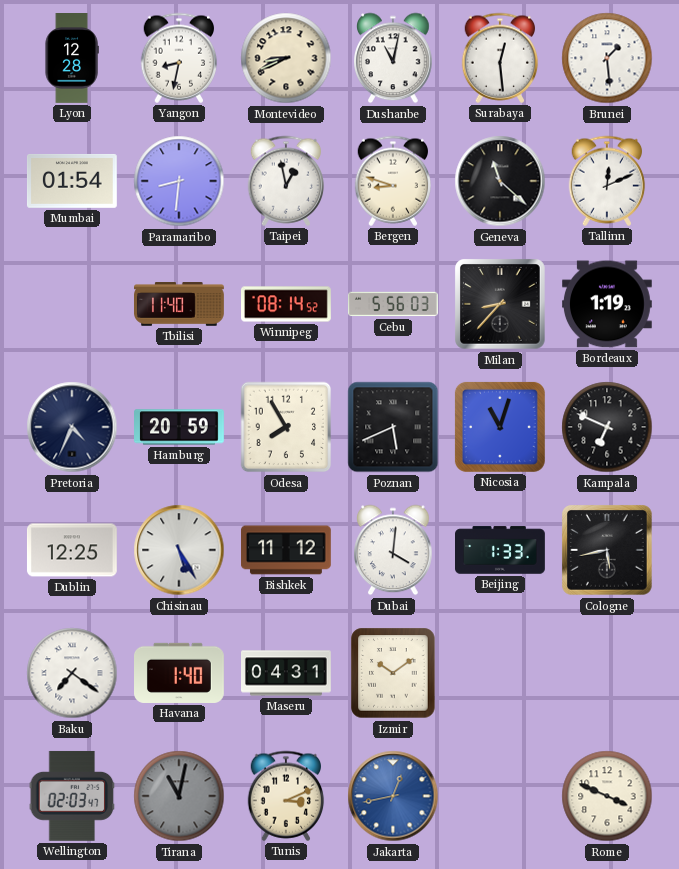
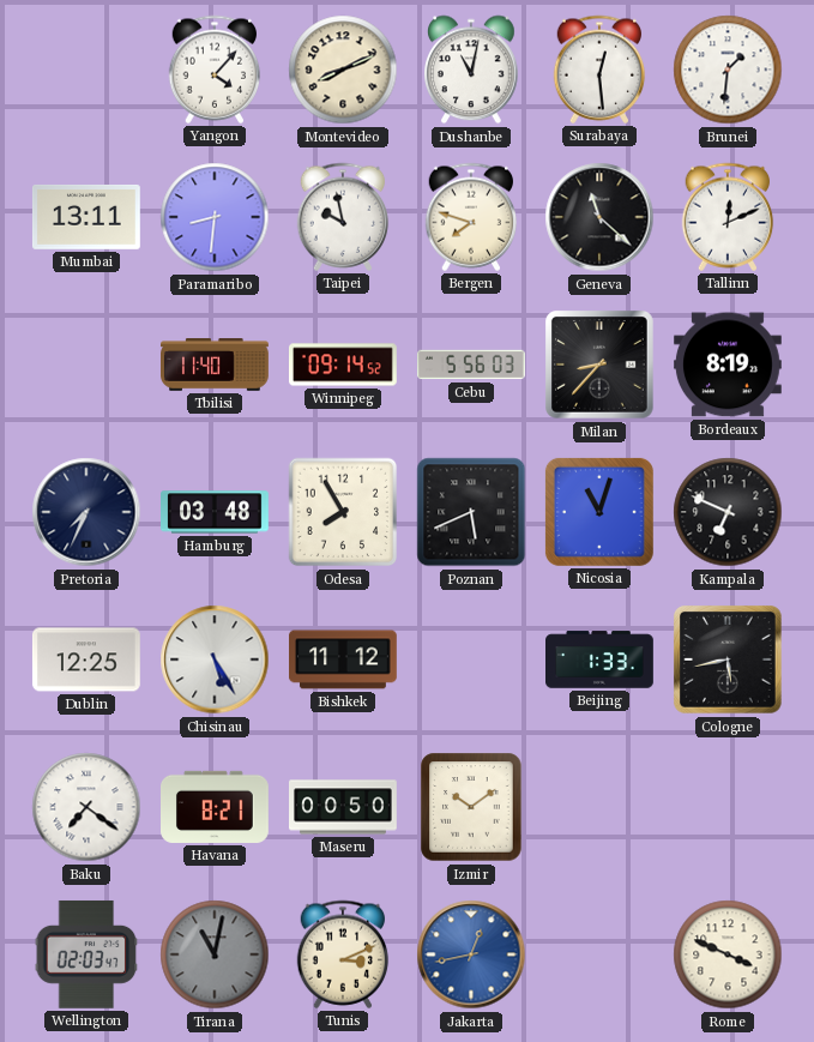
Lyon: 12:28 -> none (72, 59)
Yangon: 8:32 -> 4:07 (215, 70)
Montevideo: 8:41 -> 8:11 (343, 70)
Brunei: 1:29 -> 1:31 (728, 70)
Mumbai: 01:54 -> 13:11 (86, 217)
Taipei: 12:58 -> 9:58 (343, 217)
Bergen: 8:48 -> 7:48 (471, 217)
Winnipeg: 08:14 -> 09:14 (344, 365)
Bordeaux: 1:19 -> 8:19 (729, 365)
Pretoria: 4:34 -> 7:34 (86, 512)
Hamburg: 20:59 -> 03:48 (216, 512)
Dubai: 4:01 -> none (394, 550)
Havana: 1:40 -> 8:21 (216, 807)
Maseru: 04:31 -> 00:50 (344, 807)
